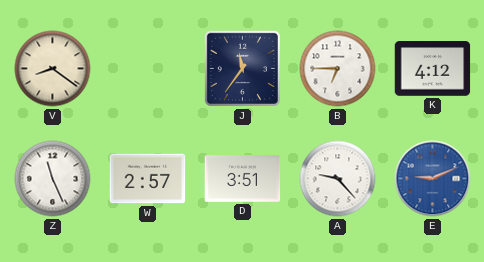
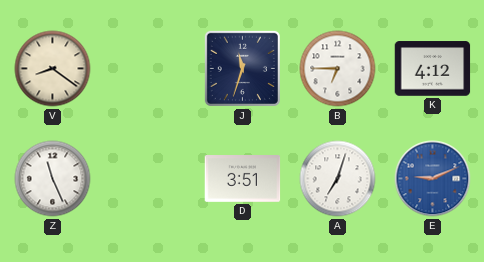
J: 11:36 -> 11:33 (242, 68)
W: 2:57 -> none (148, 179)
A: 9:23 -> 7:03 (338, 179)
